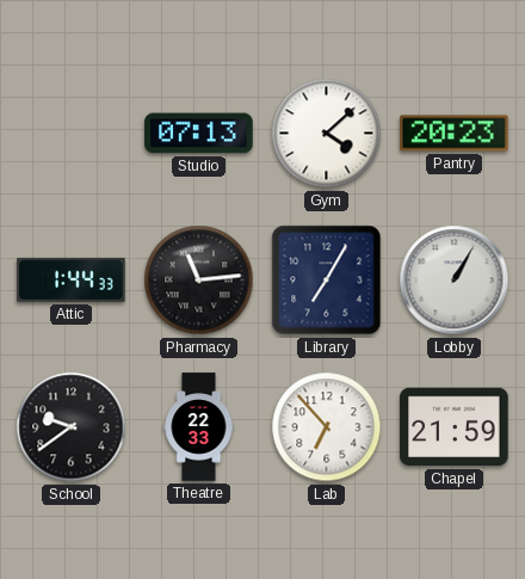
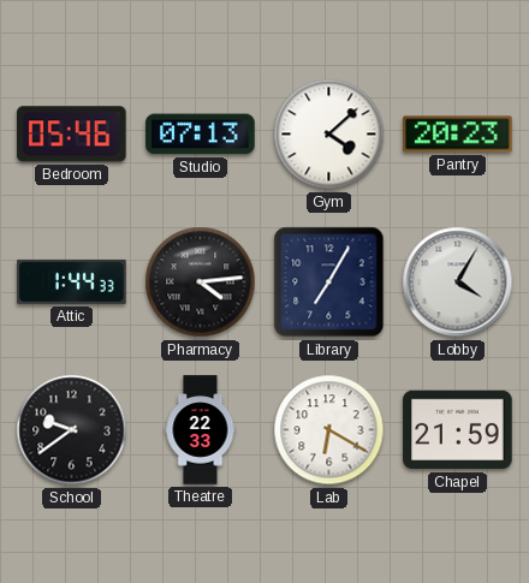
Bedroom: none -> 05:46 (72, 135)
Pharmacy: 11:14 -> 4:14 (201, 282)
Lobby: 1:05 -> 4:05 (458, 282)
Lab: 6:53 -> 6:20 (329, 430)
